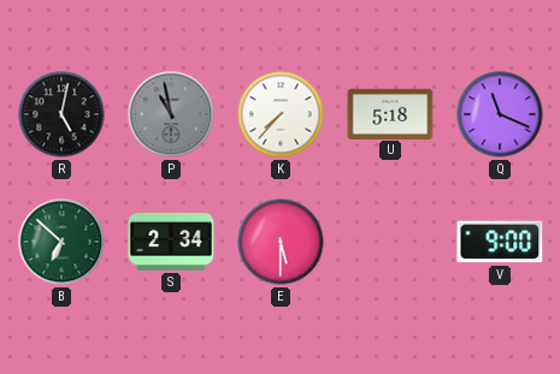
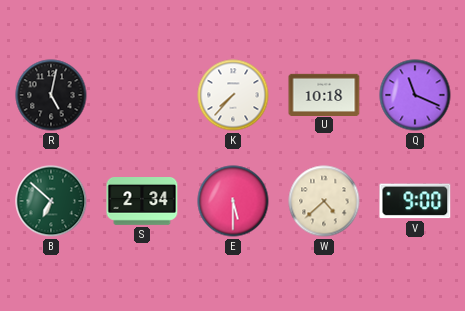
P: 10:58 -> none (171, 114)
U: 5:18 -> 10:18 (324, 94)
W: none -> 4:38 (324, 201)
